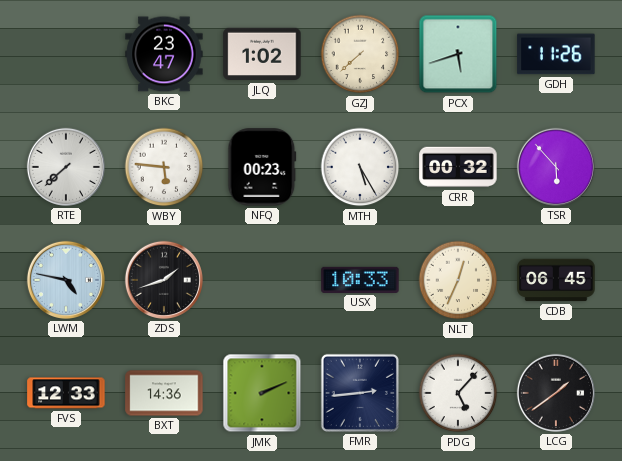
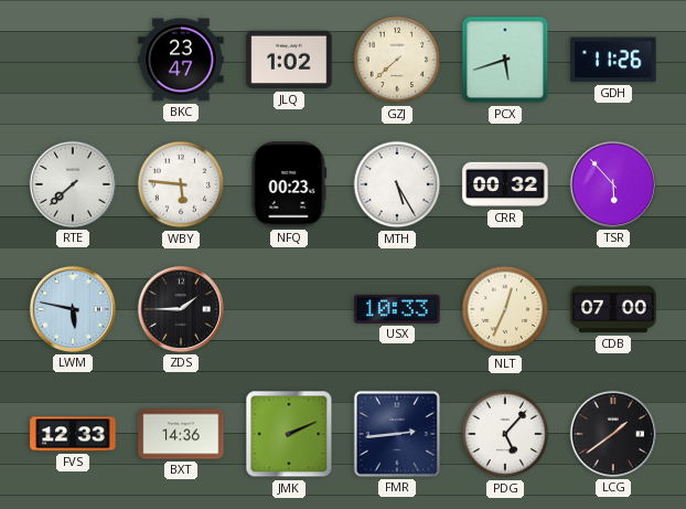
LWM: 4:47 -> 5:47 (73, 309)
ZDS: 1:42 -> 1:45 (181, 309)
CDB: 06:45 -> 07:00 (613, 309)
